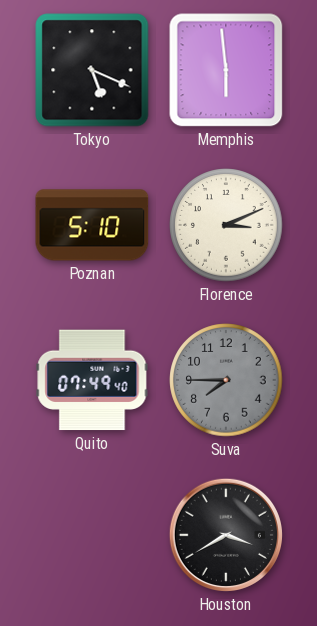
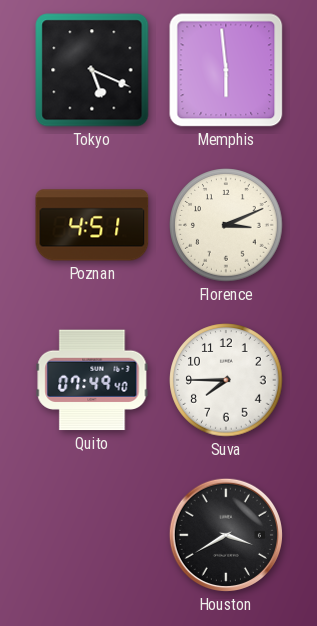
Poznan: 5:10 -> 4:51 (92, 225)
Suva dial: grey -> white (226, 380)
